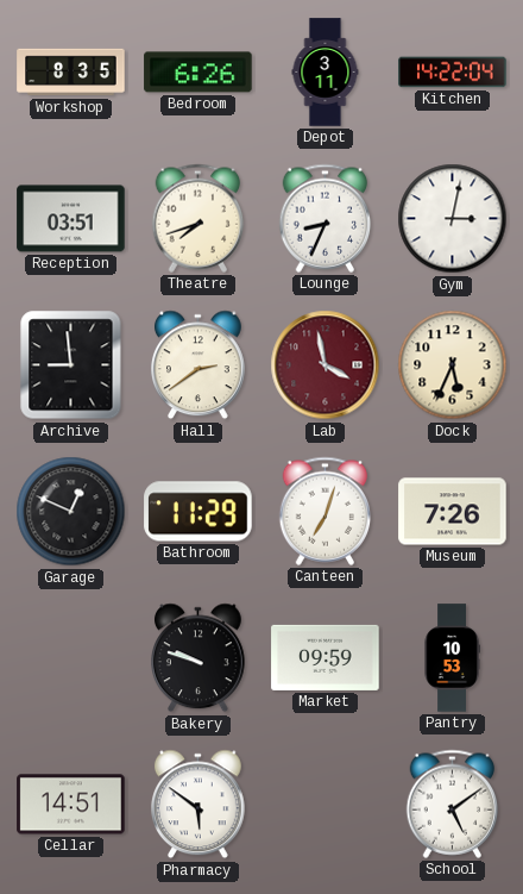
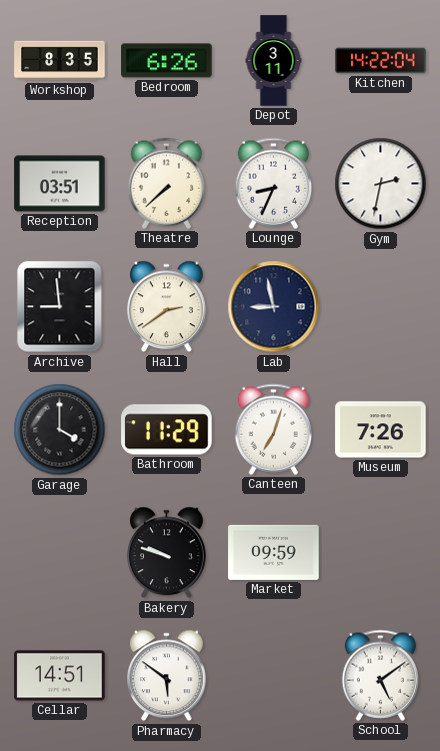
Theatre: 7:42 -> 7:38 (167, 183)
Gym: 3:02 -> 2:32 (381, 184)
Lab: 3:58 -> 8:58 (274, 307)
Lab dial: burgundy -> navy (274, 307)
Dock: 5:34 -> none (453, 365)
Garage: 12:49 -> 4:00 (60, 430)
Pantry: 10:53 -> none (452, 658)
